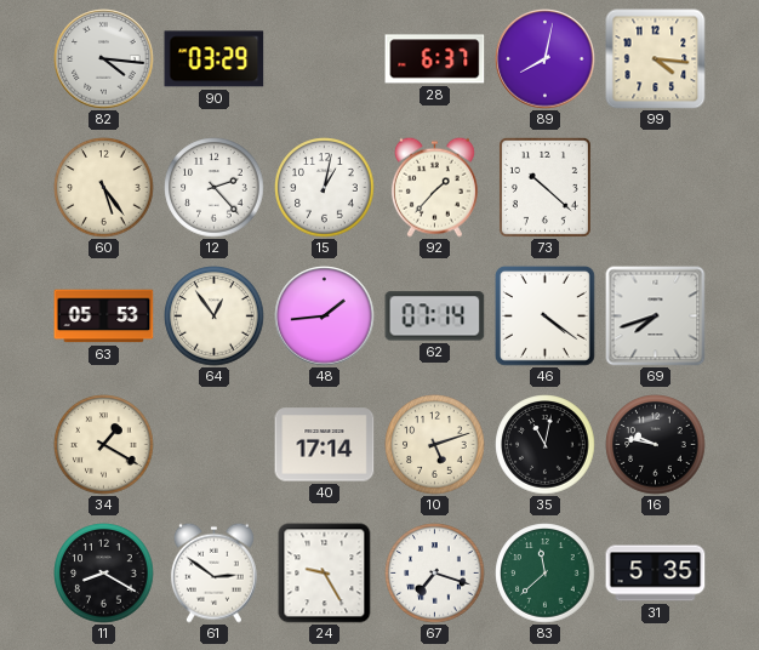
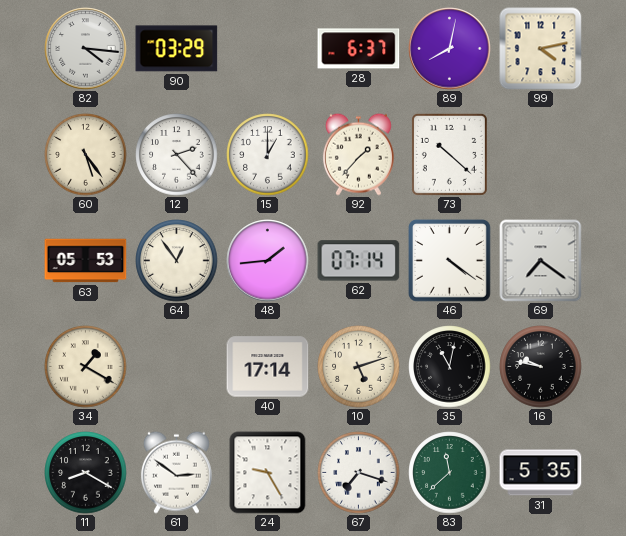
99: 4:16 -> 4:13 (541, 49)
15: 1:02 -> 1:00 (268, 155)
69: 7:42 -> 7:21 (541, 261)
